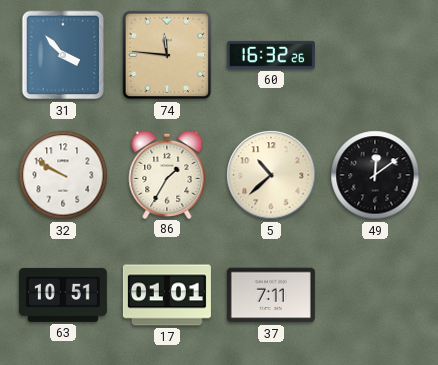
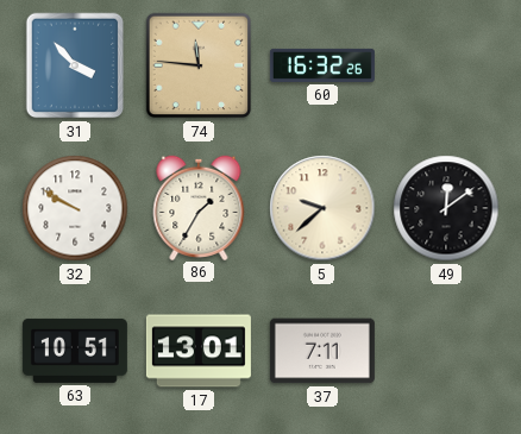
5: 10:38 -> 9:38 (322, 208)
17: 01:01 -> 13:01 (199, 351)
